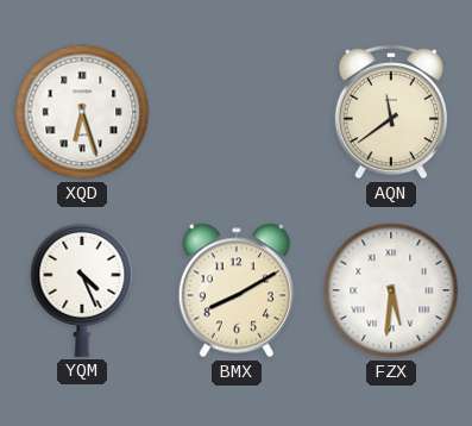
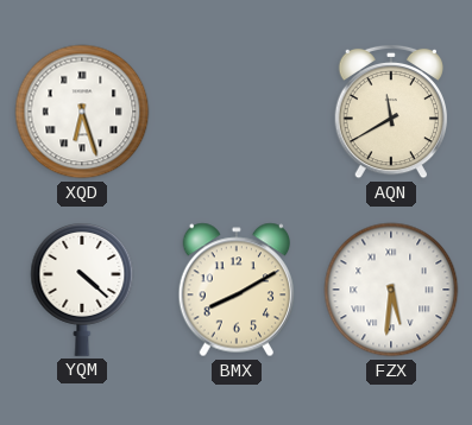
AQN: 11:39 -> 11:40 (390, 112)
YQM: 4:26 -> 4:22 (82, 290)
